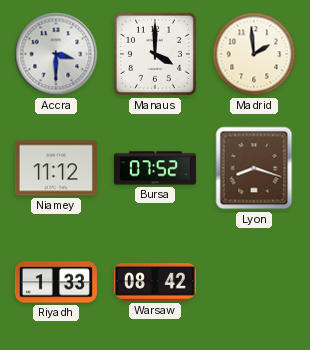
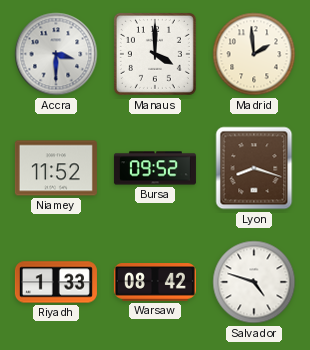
Niamey: 11:12 -> 11:52 (56, 168)
Bursa: 07:52 -> 09:52 (155, 168)
Salvador: none -> 4:48 (254, 282)
